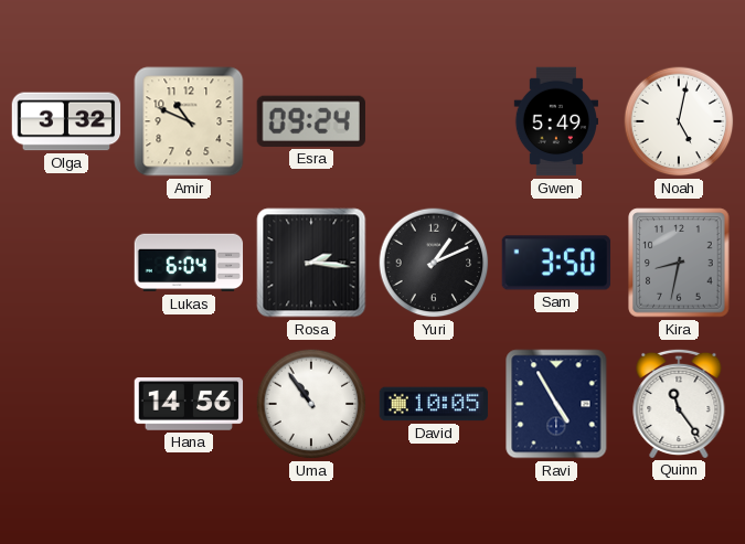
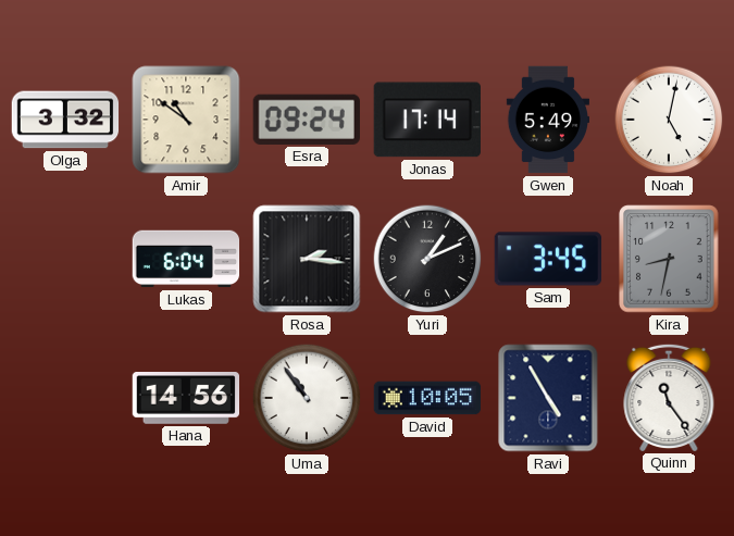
Amir: 10:49 -> 10:51 (186, 120)
Jonas: none -> 17:14 (427, 120)
Sam: 3:50 -> 3:45 (548, 259)
